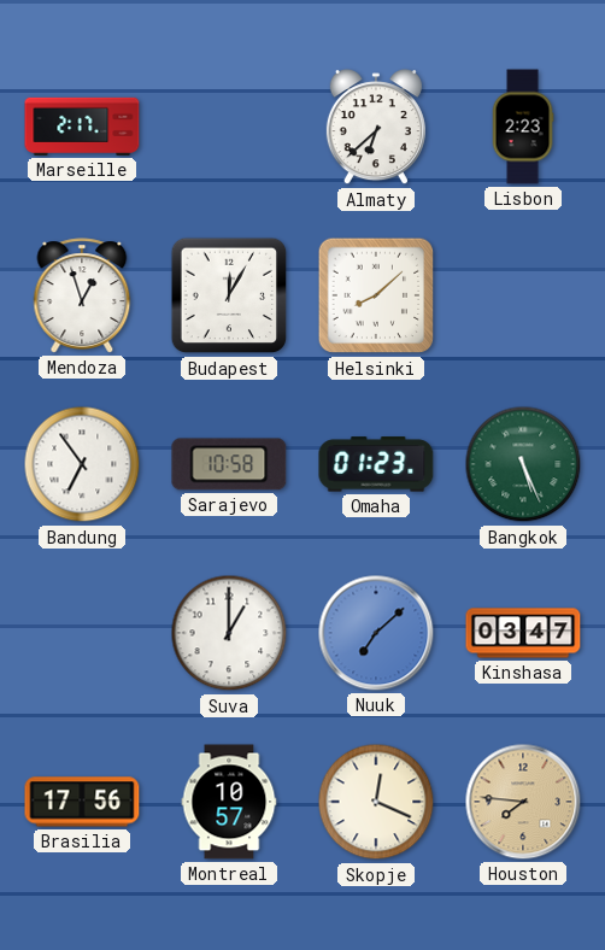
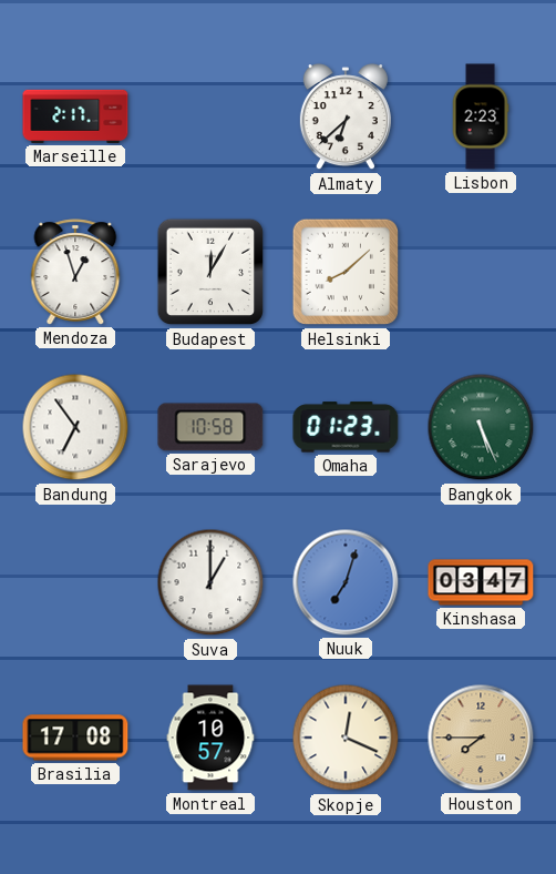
Nuuk: 7:08 -> 7:03 (346, 582)
Brasilia: 17:56 -> 17:08 (75, 738)
Houston: 7:46 -> 7:45 (481, 738)
